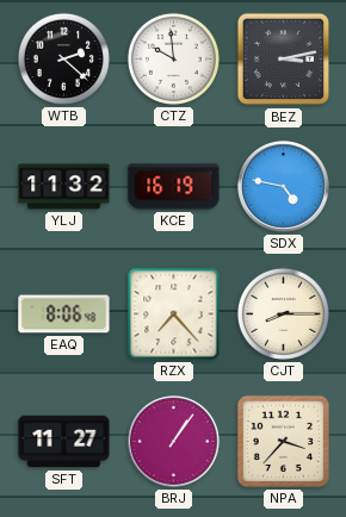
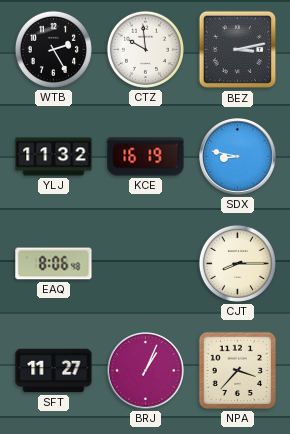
WTB: 2:22 -> 2:25 (53, 49)
SDX: 4:47 -> 8:47 (238, 157)
RZX: 7:23 -> none (174, 314)
BRJ: 1:06 -> 1:04 (146, 371)
